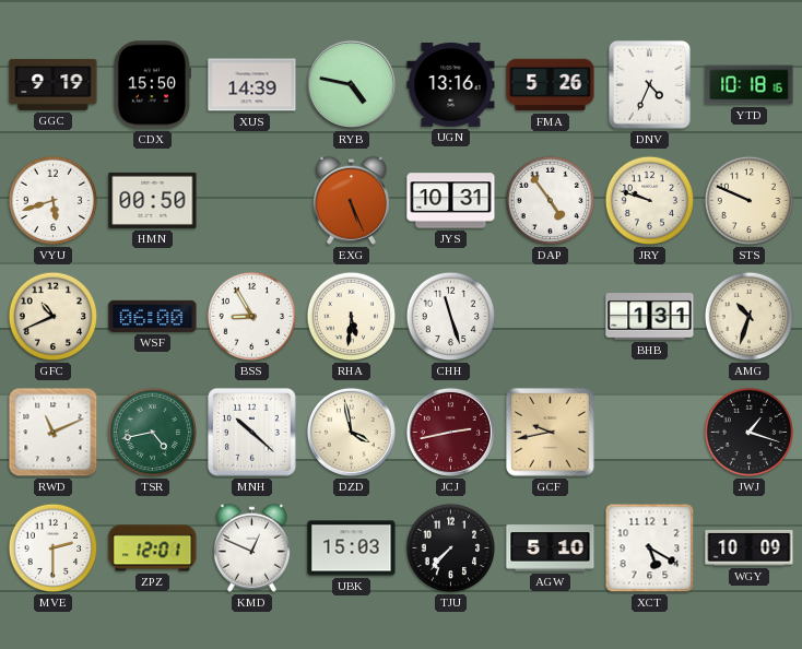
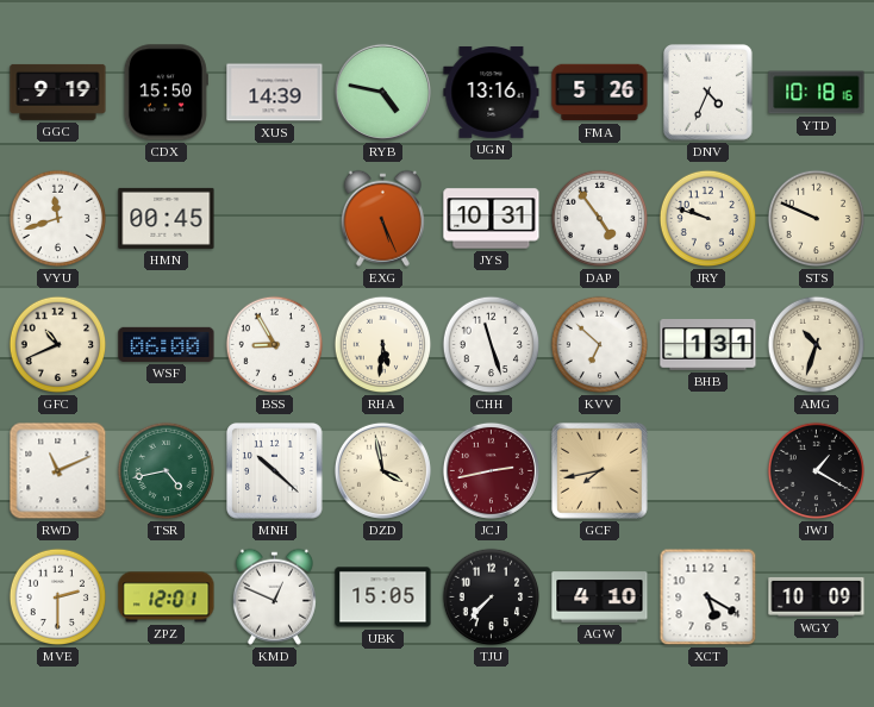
VYU: 5:42 -> 11:42 (58, 219)
HMN: 00:50 -> 00:45 (167, 218)
KVV: none -> 6:52 (600, 345)
GCF: 9:43 -> 7:43 (600, 471)
JWJ: 1:18 -> 1:20 (817, 471)
UBK: 15:03 -> 15:05 (383, 597)
AGW: 5:10 -> 4:10 (600, 597)
